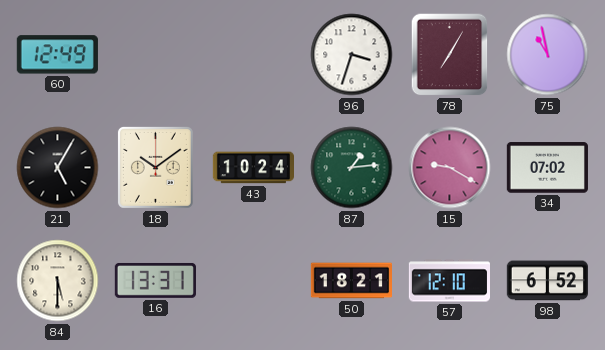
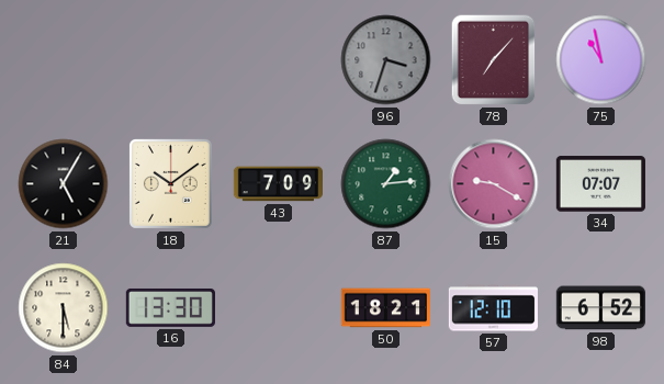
60: 12:49 -> none (57, 55)
96 dial: white -> grey (386, 60)
78: 7:05 -> 7:07 (494, 60)
43: 10:24 -> 7:09 (278, 184)
34: 07:02 -> 07:07 (600, 184)
16: 13:31 -> 13:30 (170, 307)
